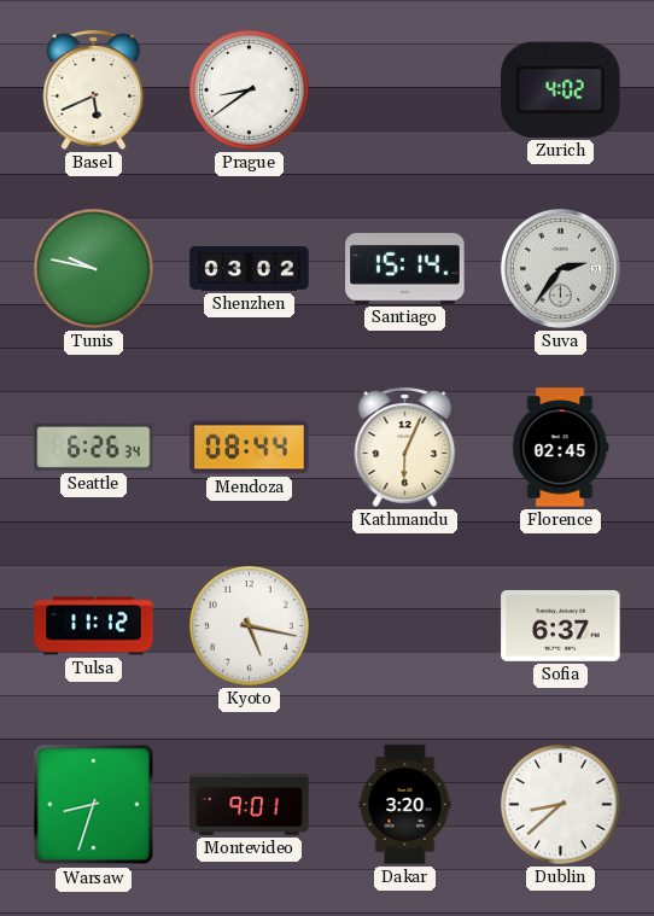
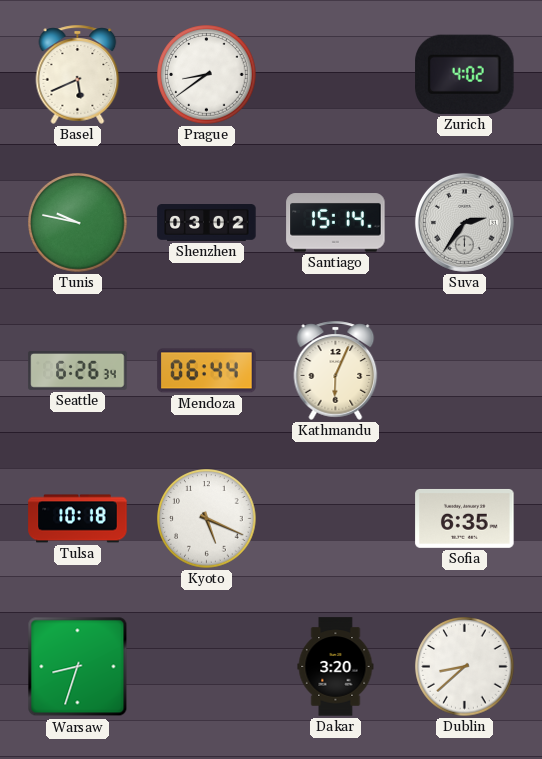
Mendoza: 08:44 -> 06:44 (207, 371)
Florence: 02:45 -> none (561, 448)
Tulsa: 11:12 -> 10:18 (78, 519)
Kyoto: 5:17 -> 5:19 (207, 519)
Sofia: 6:37 -> 6:35 (465, 518)
Montevideo: 9:01 -> none (250, 804)
